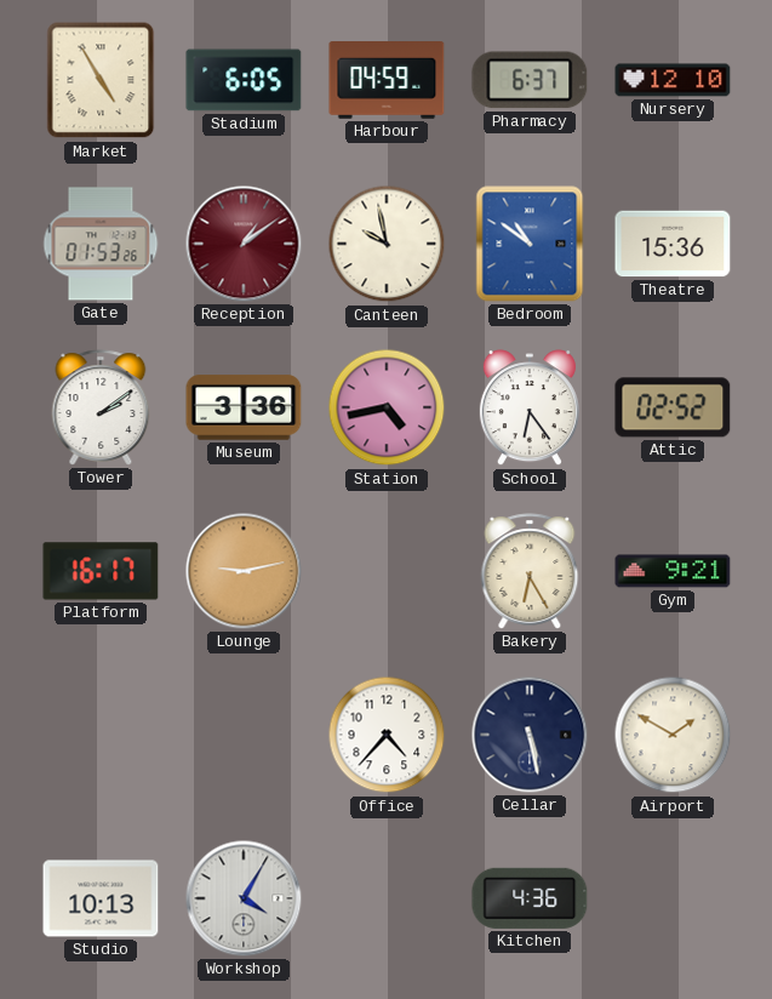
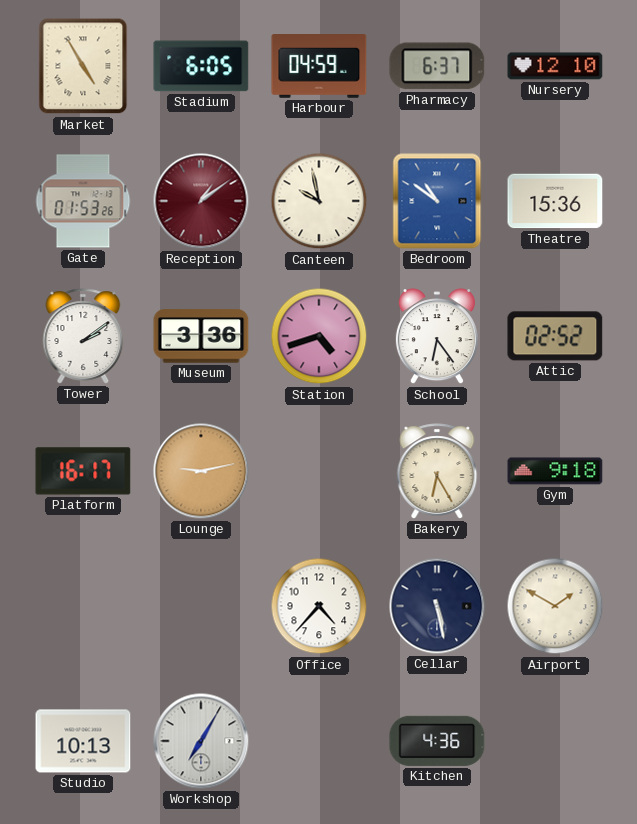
Station: 4:43 -> 4:42 (319, 336)
Gym: 9:21 -> 9:18 (555, 471)
Workshop: 4:05 -> 7:05 (201, 741)
